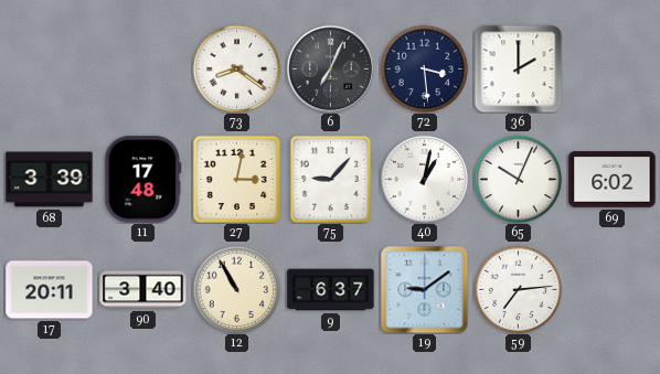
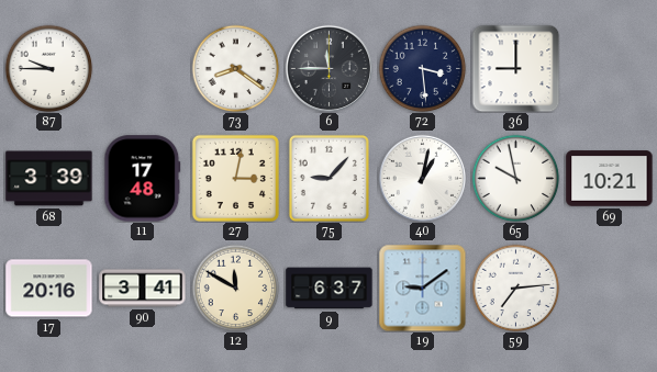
87: none -> 9:45 (48, 68)
6: 7:04 -> 11:45 (328, 68)
36: 2:00 -> 9:00 (515, 68)
65: 10:04 -> 9:58 (515, 178)
69: 6:02 -> 10:21 (610, 179)
17: 20:11 -> 20:16 (49, 289)
90: 3:40 -> 3:41 (143, 289)
12: 10:55 -> 11:50 (235, 288)
